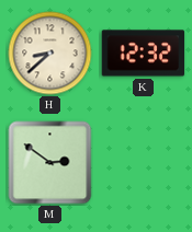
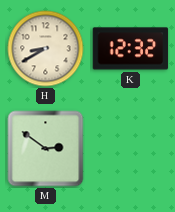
H: 8:38 -> 8:40 (46, 49)
